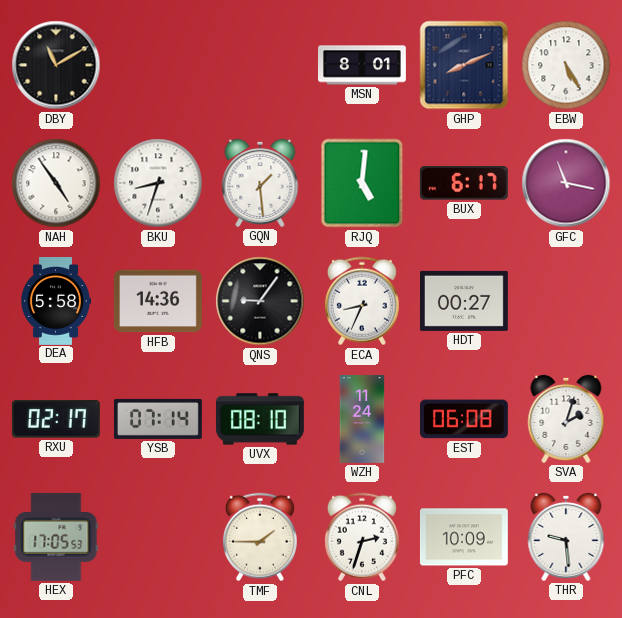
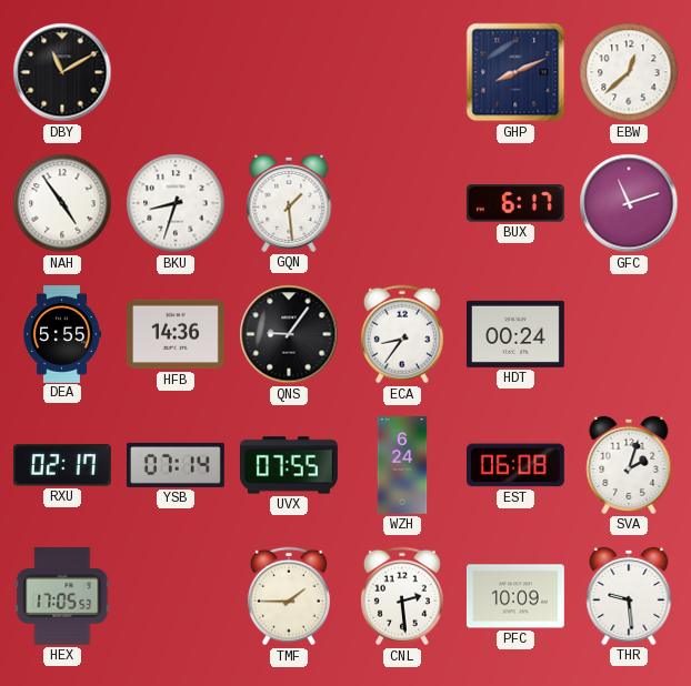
MSN: 8:01 -> none (363, 65)
EBW: 5:25 -> 12:38 (629, 72)
RJQ: 5:01 -> none (362, 183)
GFC: 11:17 -> 11:12 (629, 203)
DEA: 5:58 -> 5:55 (61, 334)
ECA: 8:34 -> 8:36 (402, 334)
HDT: 00:27 -> 00:24 (515, 334)
UVX: 08:10 -> 07:55 (289, 465)
WZH: 11:24 -> 6:24 (402, 466)
CNL: 2:33 -> 2:29 (402, 596)
